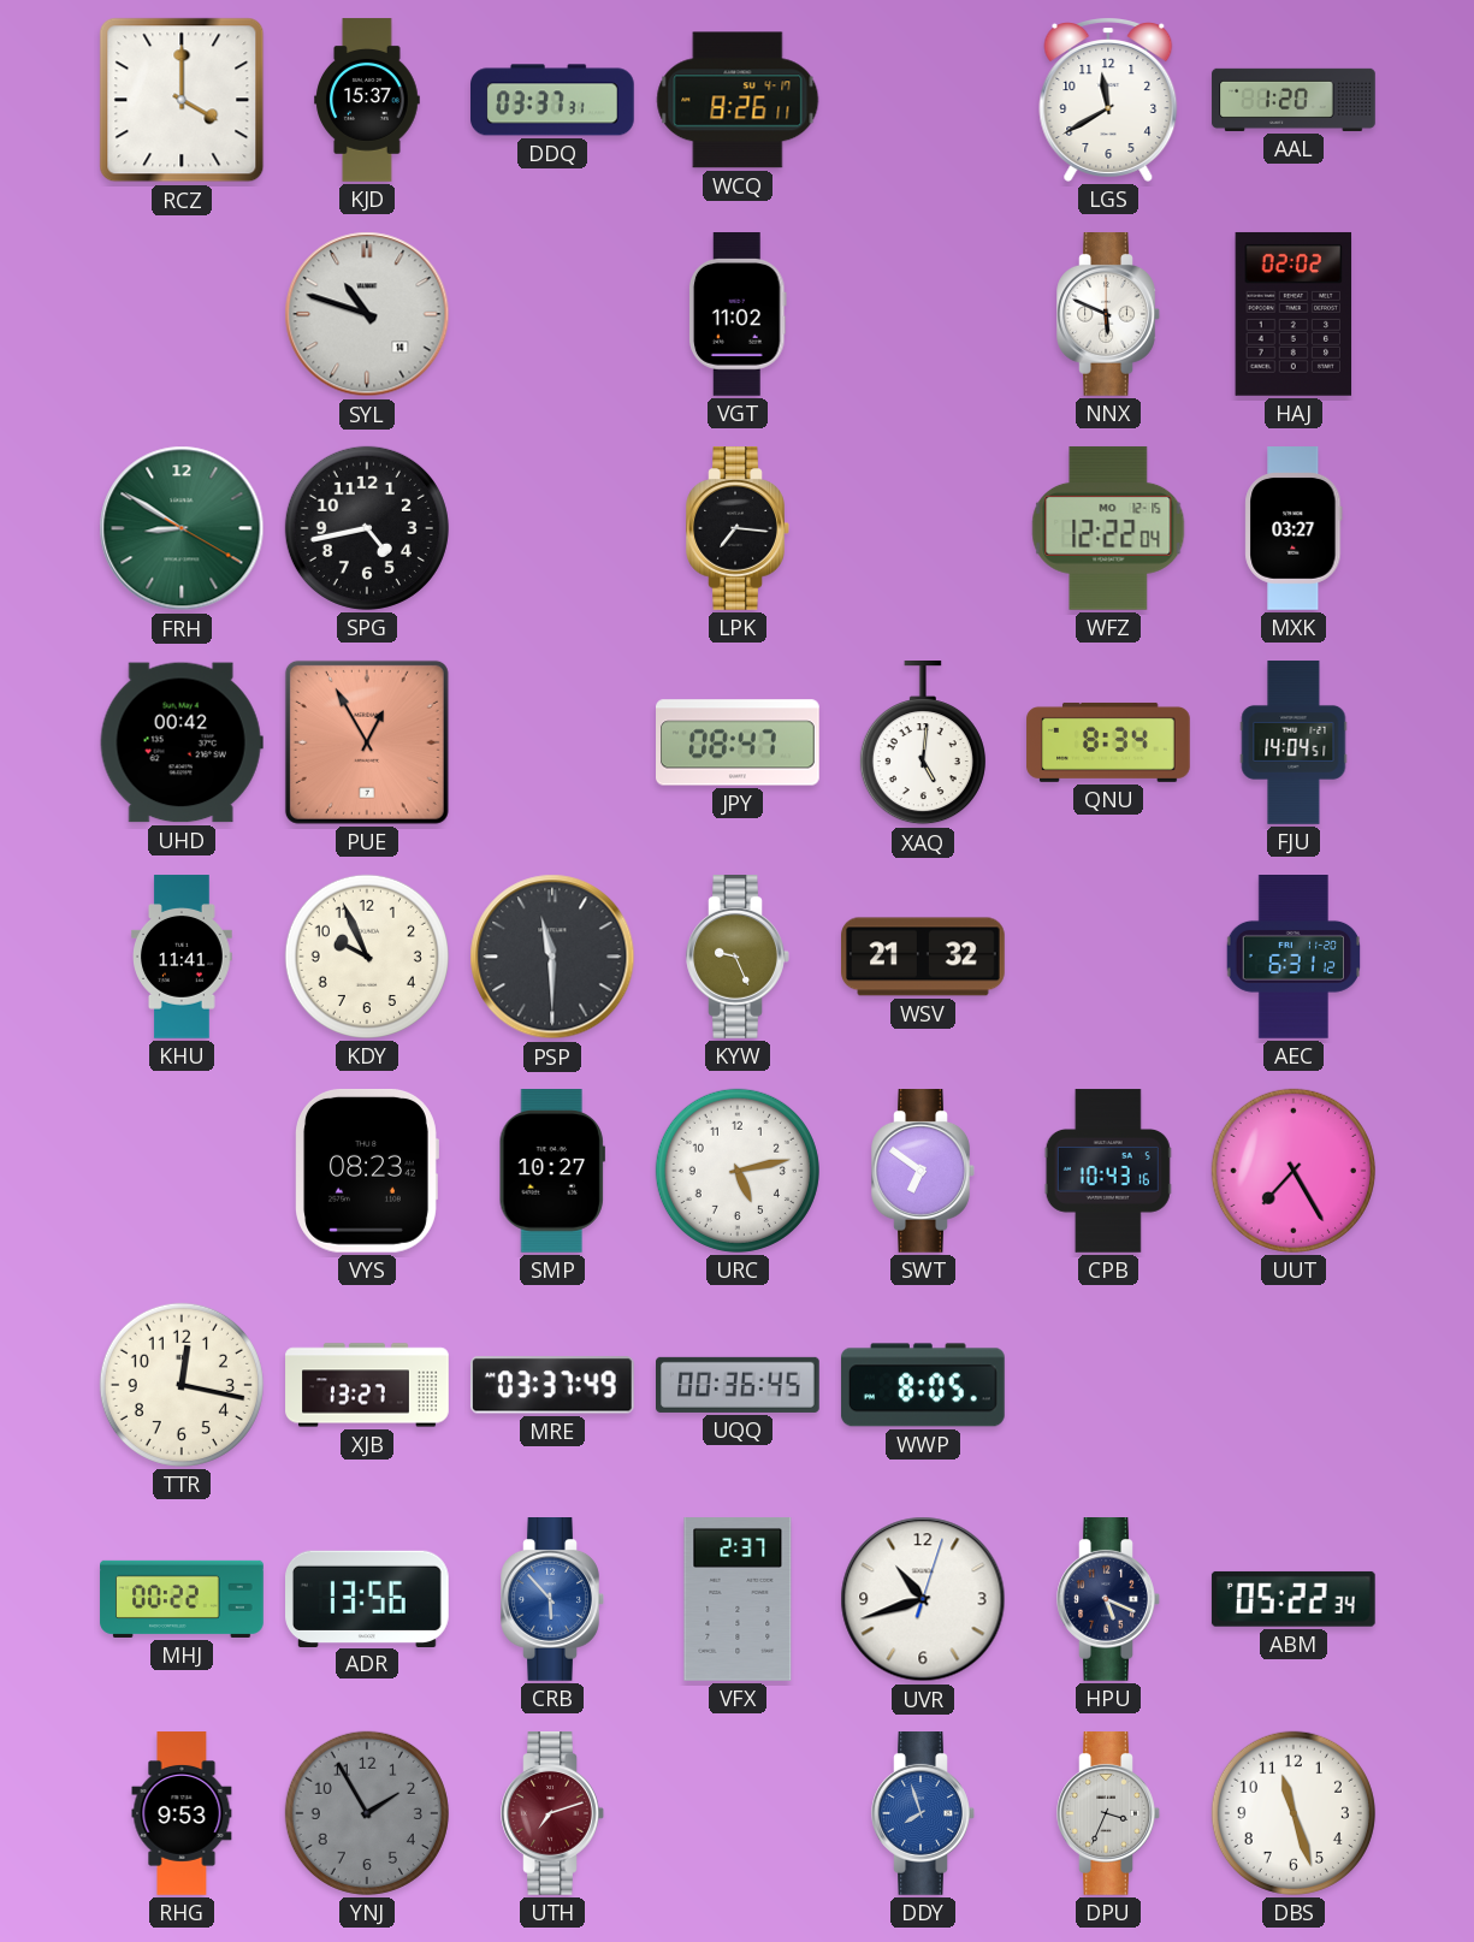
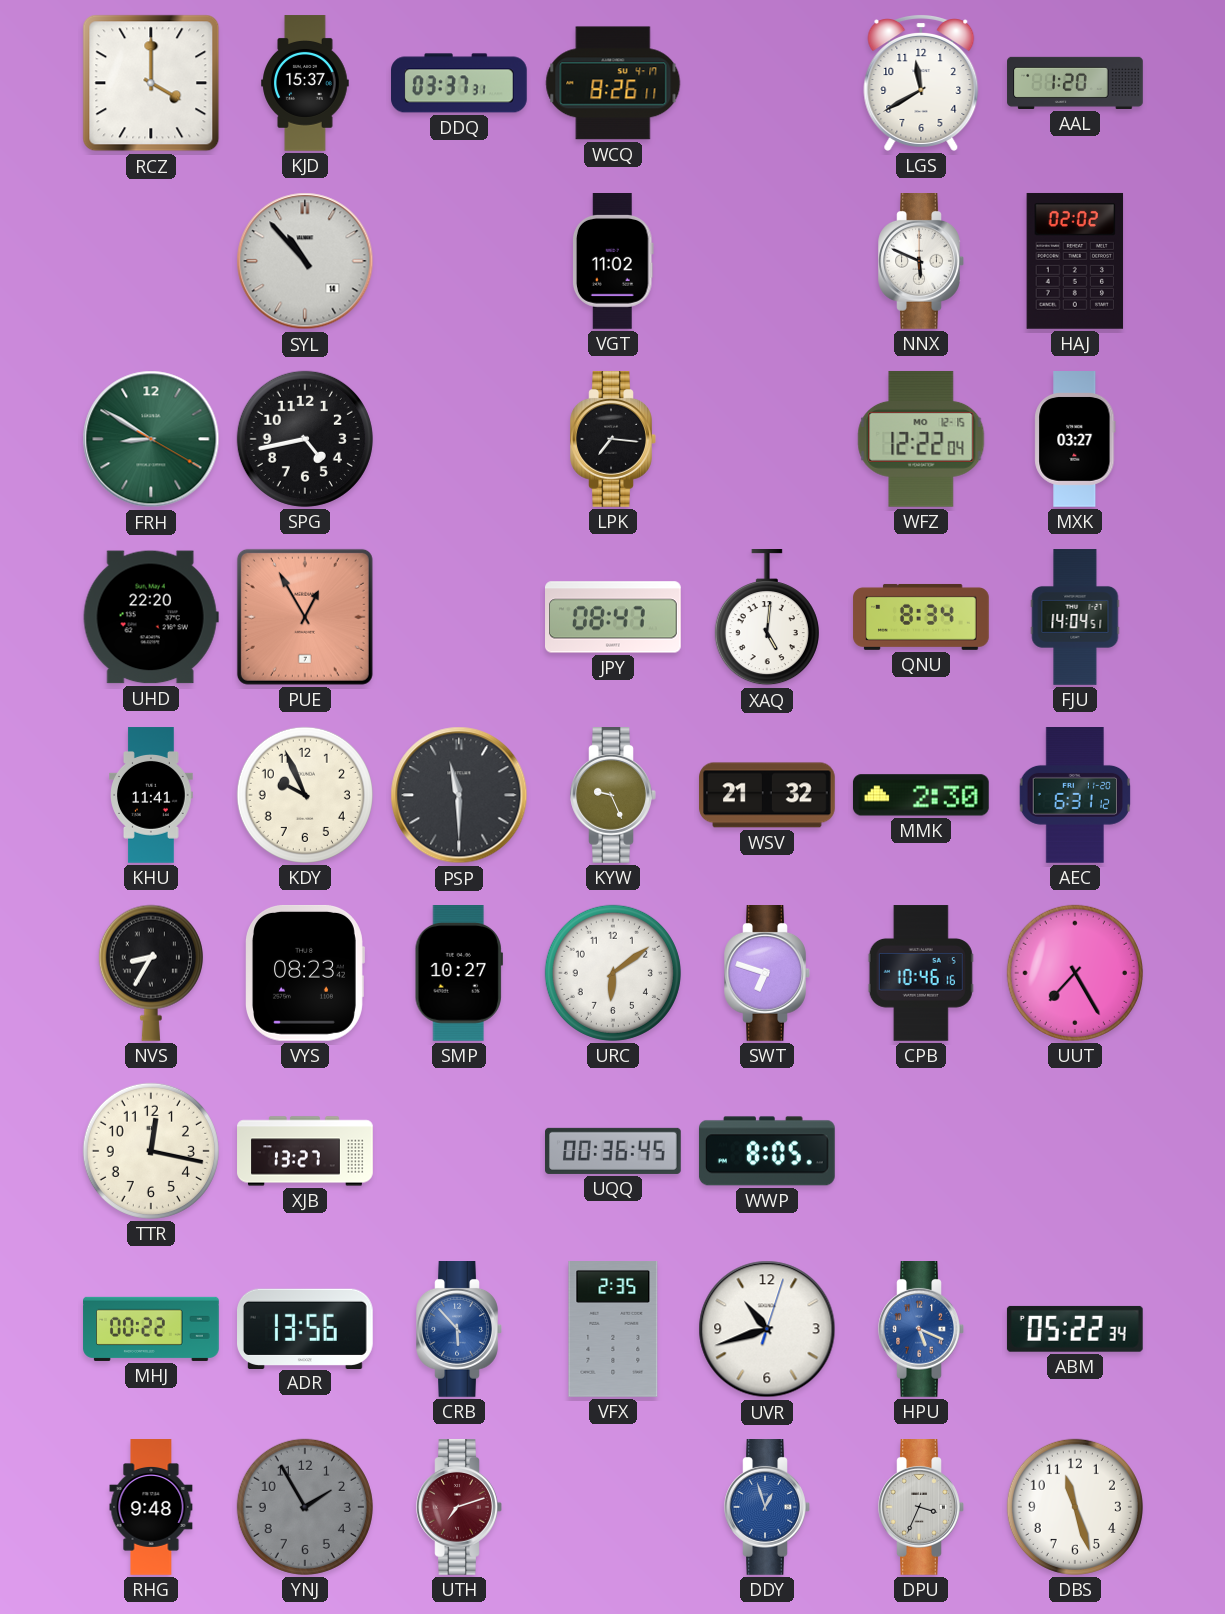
SYL: 10:48 -> 10:53 (305, 261)
UHD: 00:42 -> 22:20 (151, 617)
MMK: none -> 2:30 (921, 795)
NVS: none -> 8:35 (151, 973)
URC: 5:13 -> 6:09 (613, 973)
SWT: 6:51 -> 6:48 (767, 974)
CPB: 10:43 -> 10:46 (921, 973)
MRE: 03:37 -> none (552, 1385)
VFX: 2:37 -> 2:35 (613, 1330)
HPU dial: navy -> blue (921, 1330)
RHG: 9:53 -> 9:48 (151, 1507)
DDY: 7:57 -> 12:57 (767, 1508)
